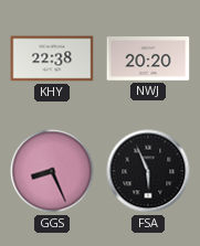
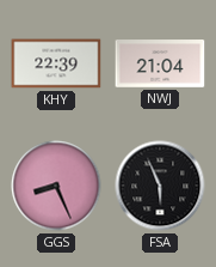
KHY: 22:38 -> 22:39 (56, 63)
NWJ: 20:20 -> 21:04 (160, 63)
